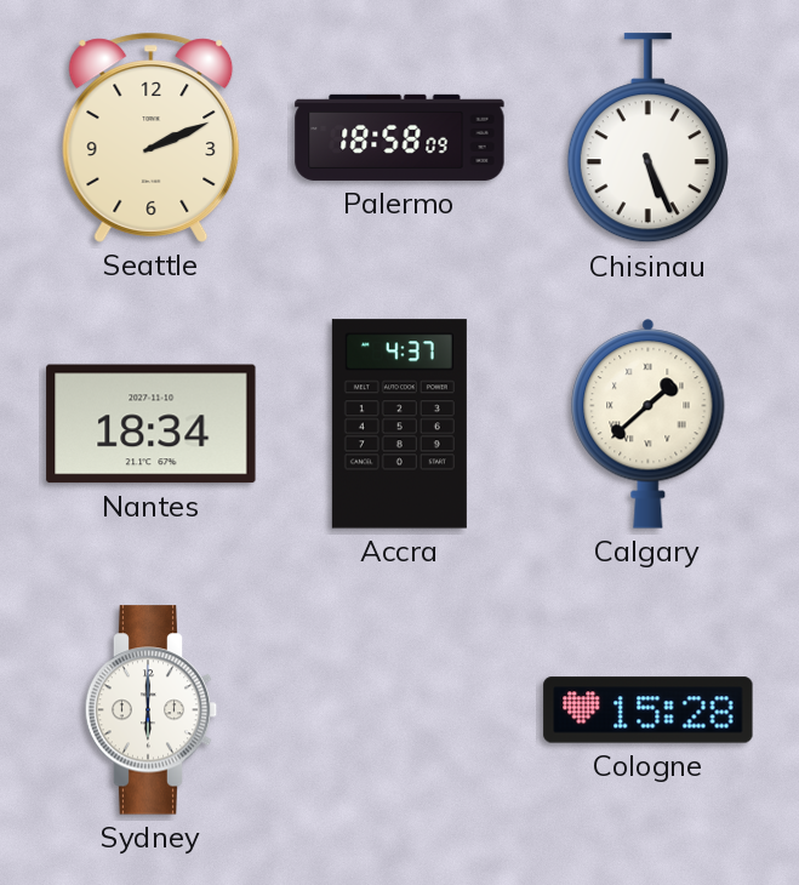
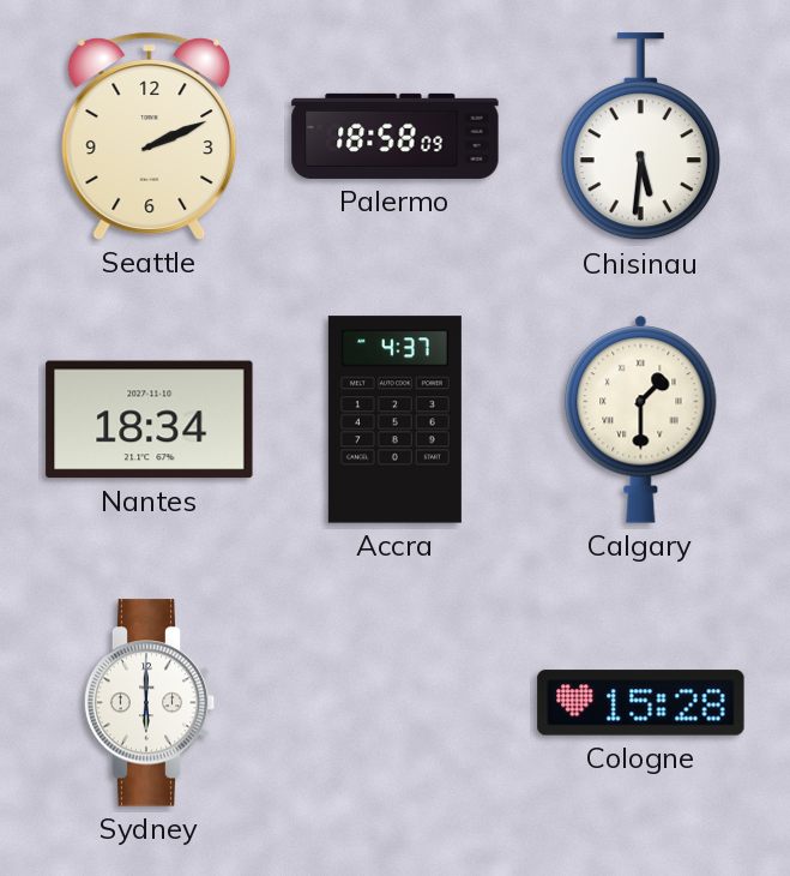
Chisinau: 5:26 -> 5:31 (640, 137)
Calgary: 1:38 -> 1:30 (641, 420)
